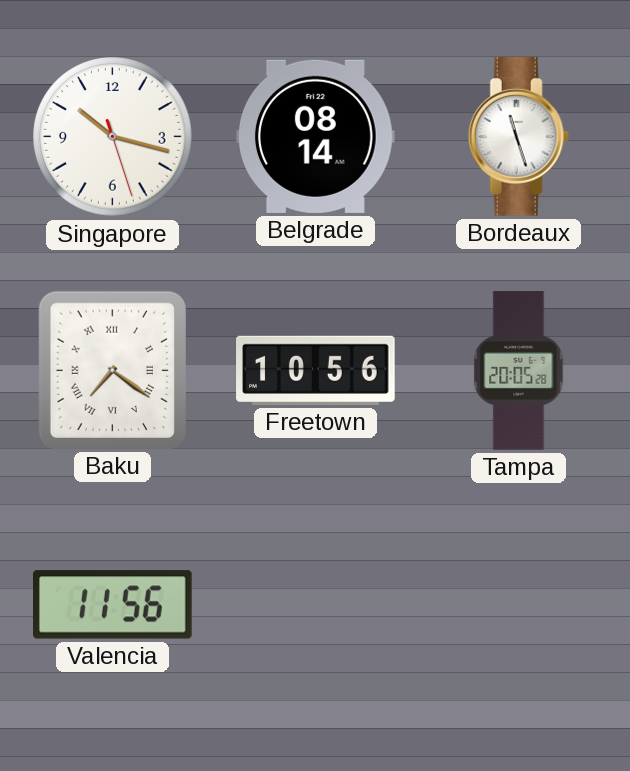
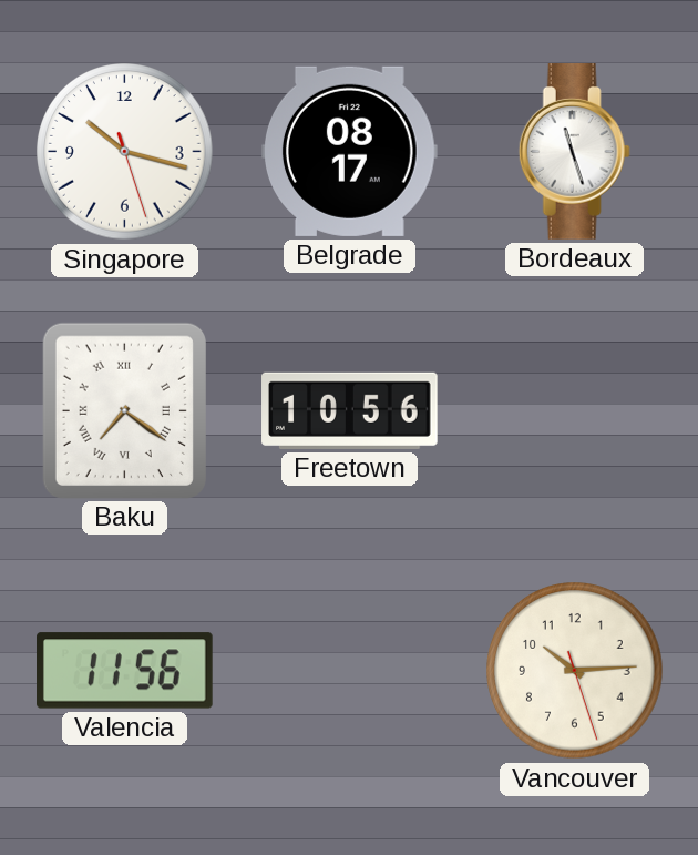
Belgrade: 08:14 -> 08:17 (350, 151)
Tampa: 20:05 -> none (519, 371)
Vancouver: none -> 10:14 (575, 671)
